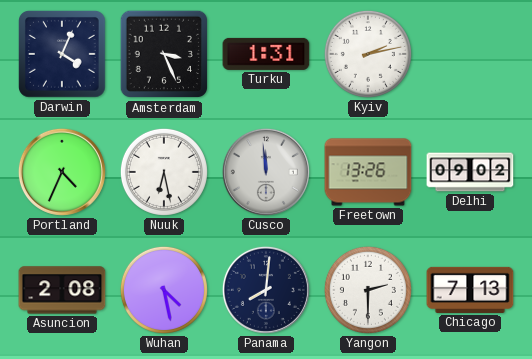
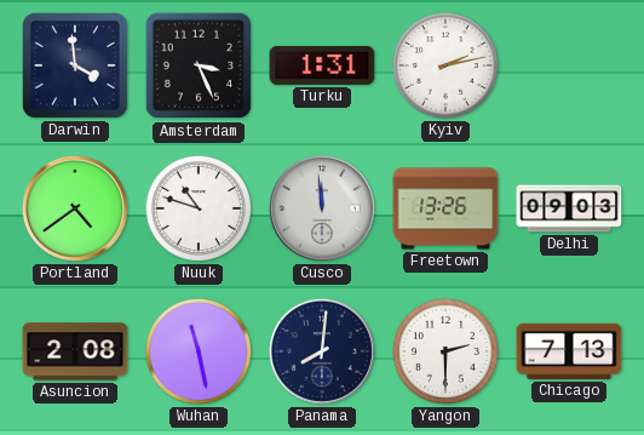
Darwin: 4:04 -> 3:59 (76, 67)
Portland: 4:34 -> 4:39 (75, 208)
Nuuk: 6:28 -> 10:48 (199, 208)
Delhi: 09:02 -> 09:03 (569, 208)
Wuhan: 4:28 -> 11:28 (199, 351)
